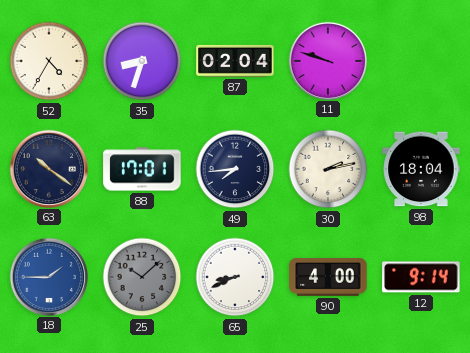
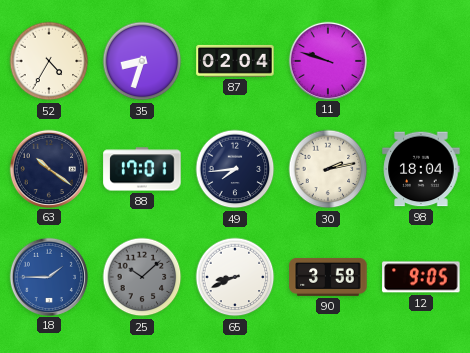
90: 4:00 -> 3:58 (328, 277)
12: 9:14 -> 9:05 (421, 277)
